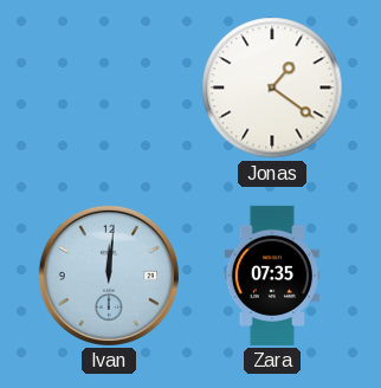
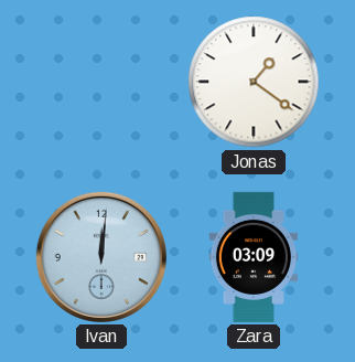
Zara: 07:35 -> 03:09 (252, 257)
